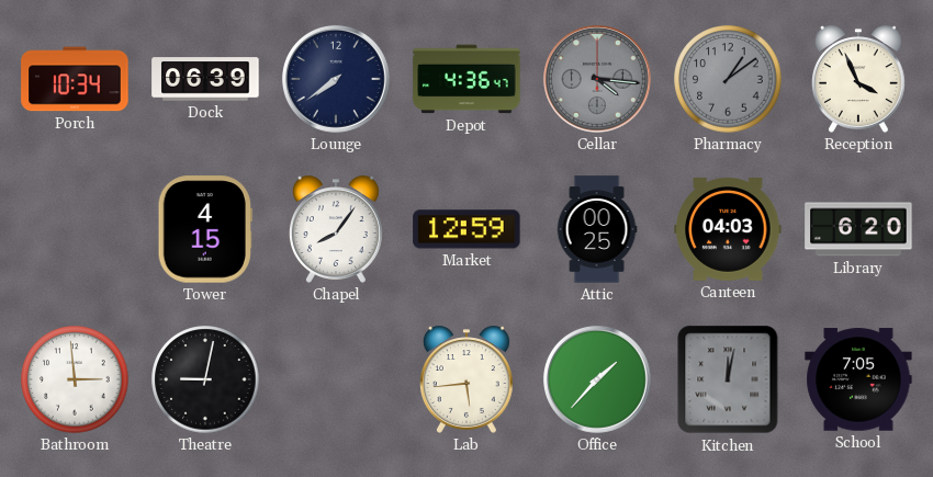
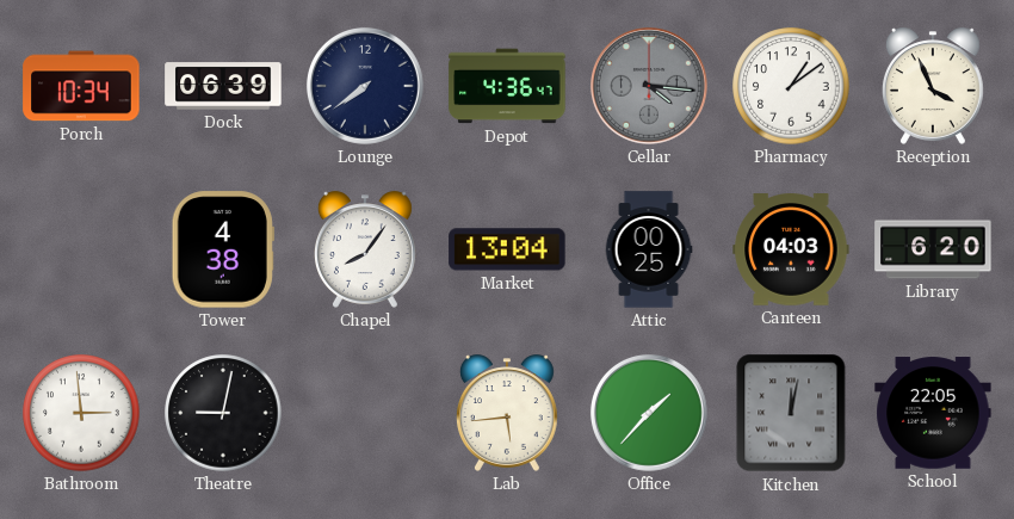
Pharmacy dial: grey -> white (791, 86)
Tower: 4:15 -> 4:38 (223, 249)
Market: 12:59 -> 13:04 (507, 249)
School: 7:05 -> 22:05 (933, 413)
